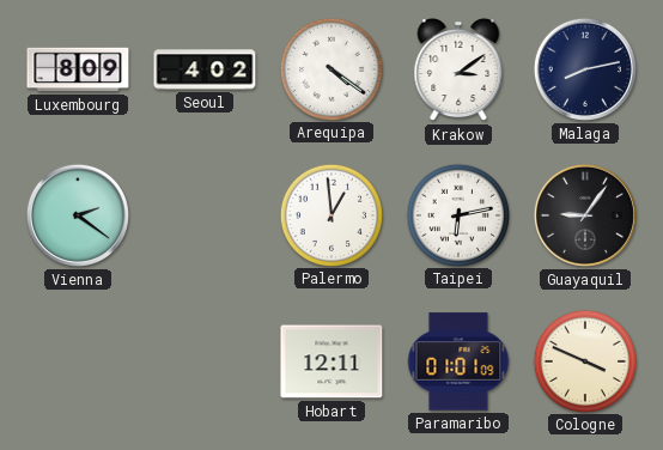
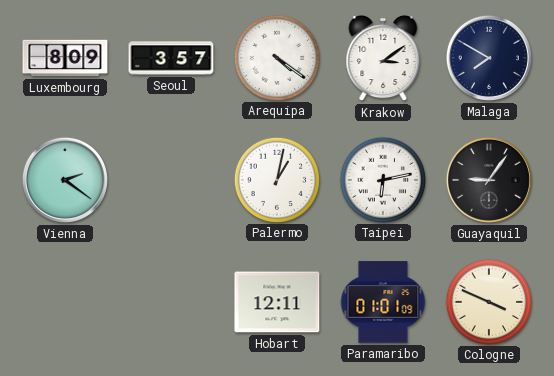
Seoul: 4:02 -> 3:57 (171, 58)
Malaga: 8:13 -> 7:50 (489, 58)
Palermo: 12:59 -> 1:02 (276, 179)
